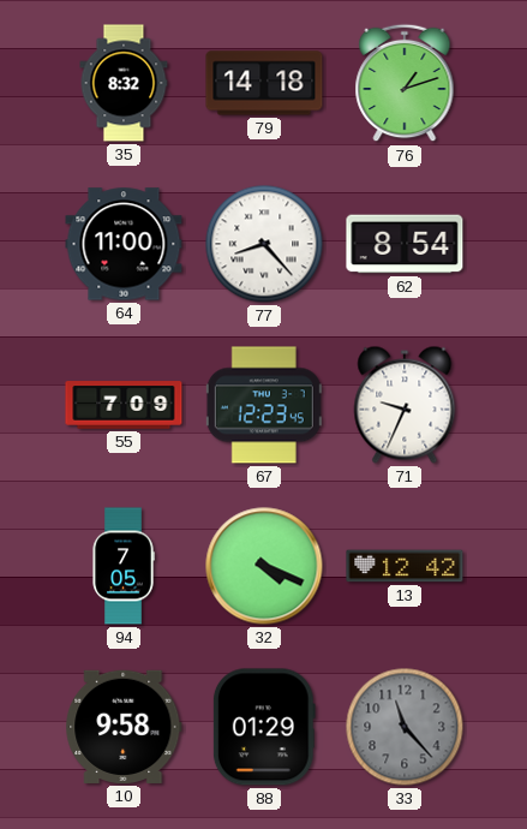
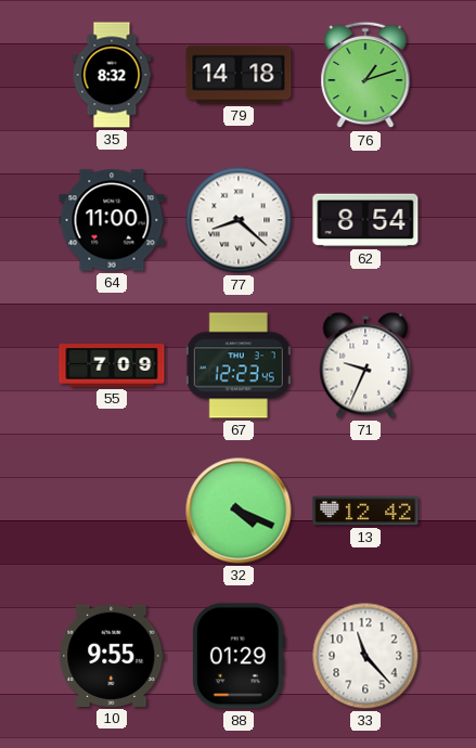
77: 8:23 -> 8:22 (239, 220)
94: 7:05 -> none (124, 566)
10: 9:58 -> 9:55 (112, 656)
33 dial: grey -> white (365, 656)
